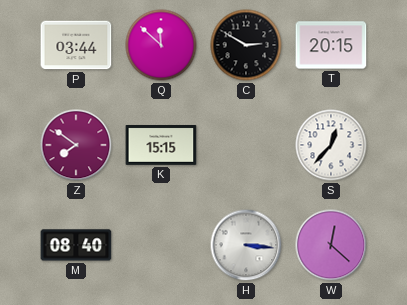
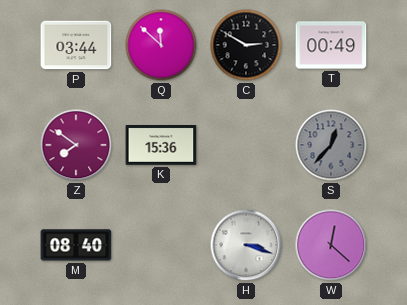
T: 20:15 -> 00:49 (331, 45)
K: 15:15 -> 15:36 (161, 146)
S dial: white -> grey (331, 145)
H: 3:16 -> 3:18 (246, 245)
